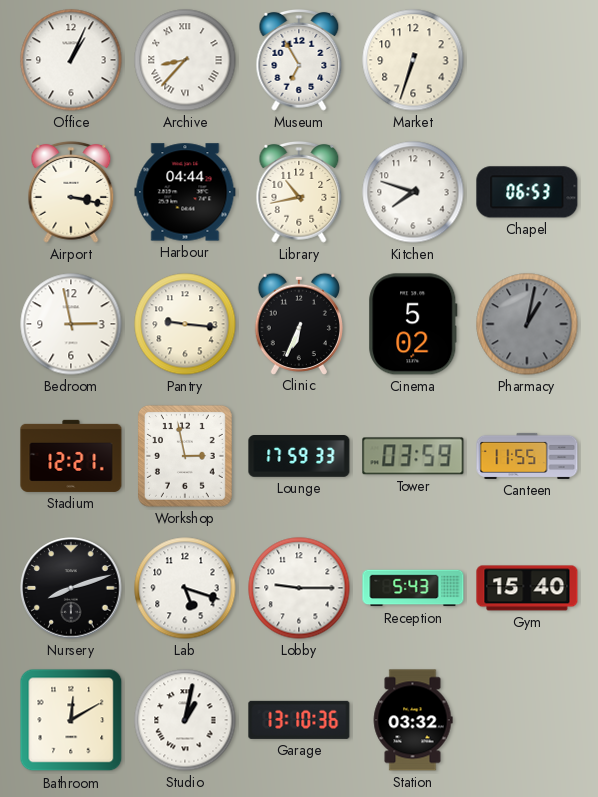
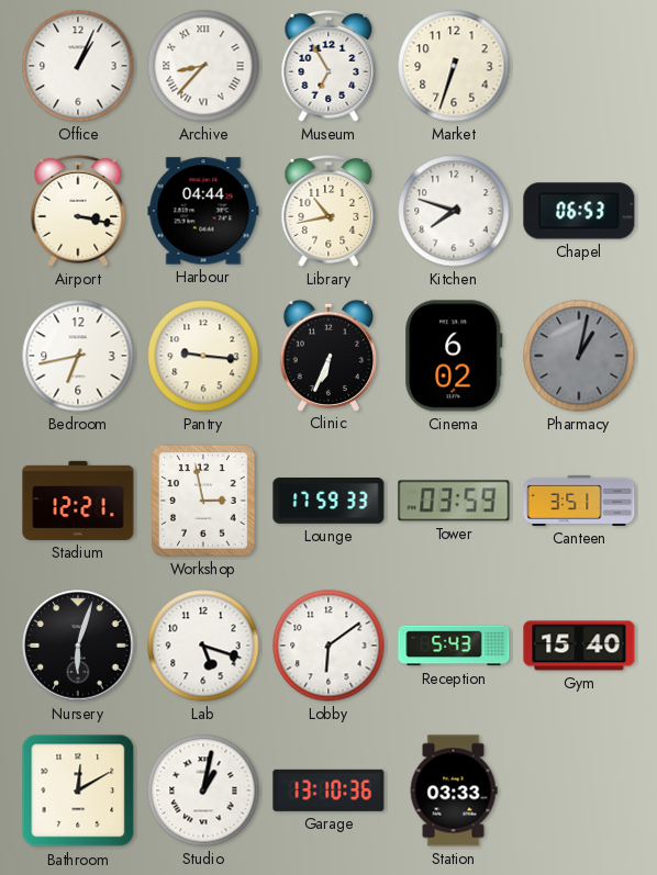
Bedroom: 2:58 -> 6:43 (78, 356)
Cinema: 5:02 -> 6:02 (454, 356)
Canteen: 11:55 -> 3:51 (579, 501)
Nursery: 8:12 -> 6:03 (78, 646)
Lobby: 9:15 -> 6:09 (328, 646)
Station: 03:32 -> 03:33 (454, 790)
